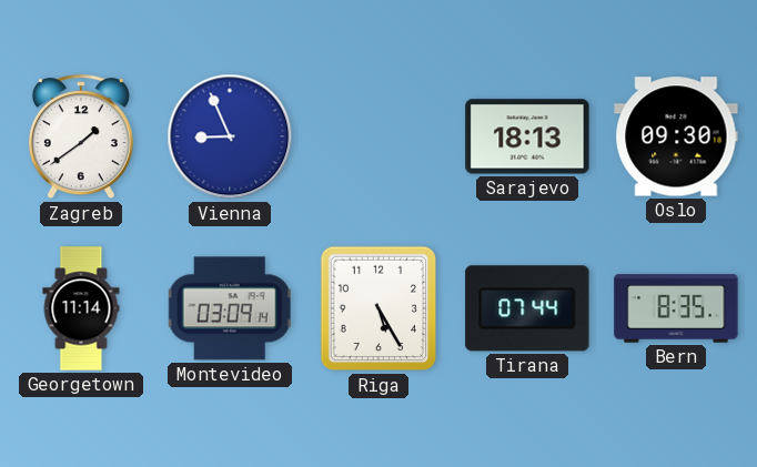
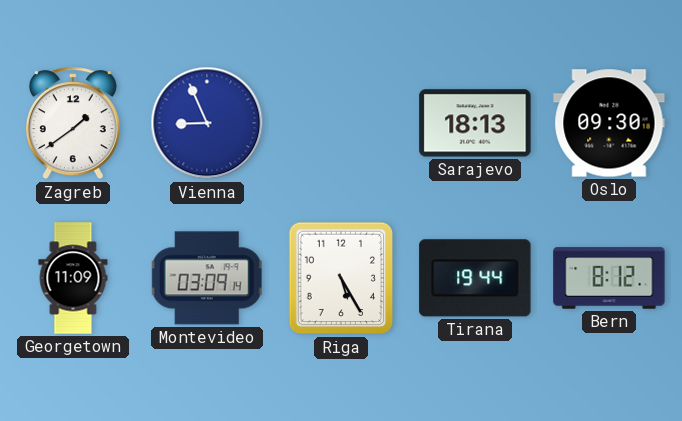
Georgetown: 11:14 -> 11:09 (73, 278)
Tirana: 07:44 -> 19:44 (475, 278)
Bern: 8:35 -> 8:12 (609, 278)
